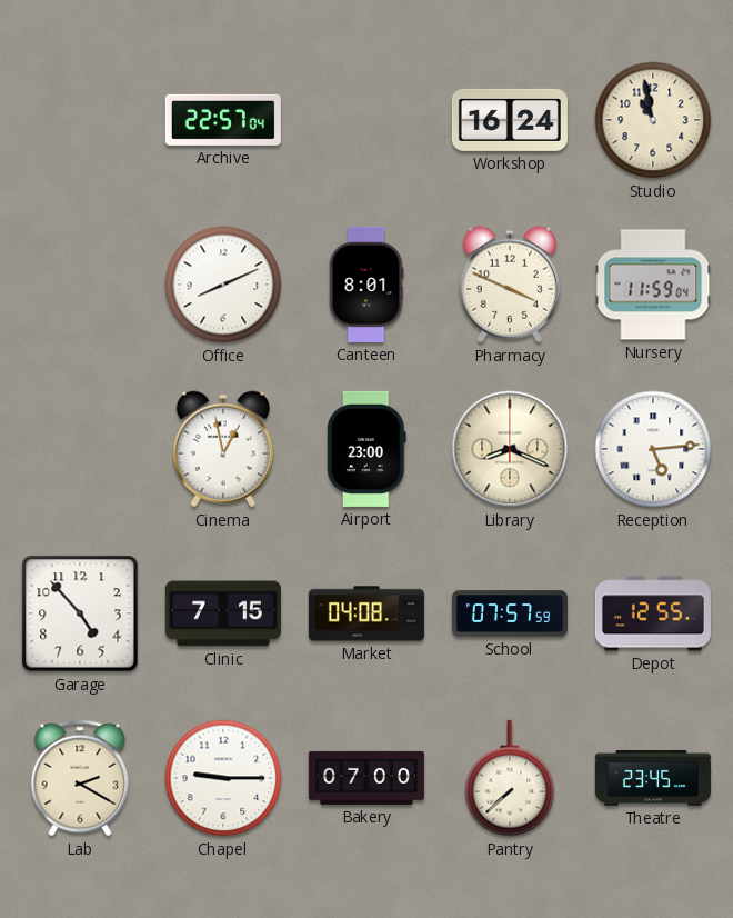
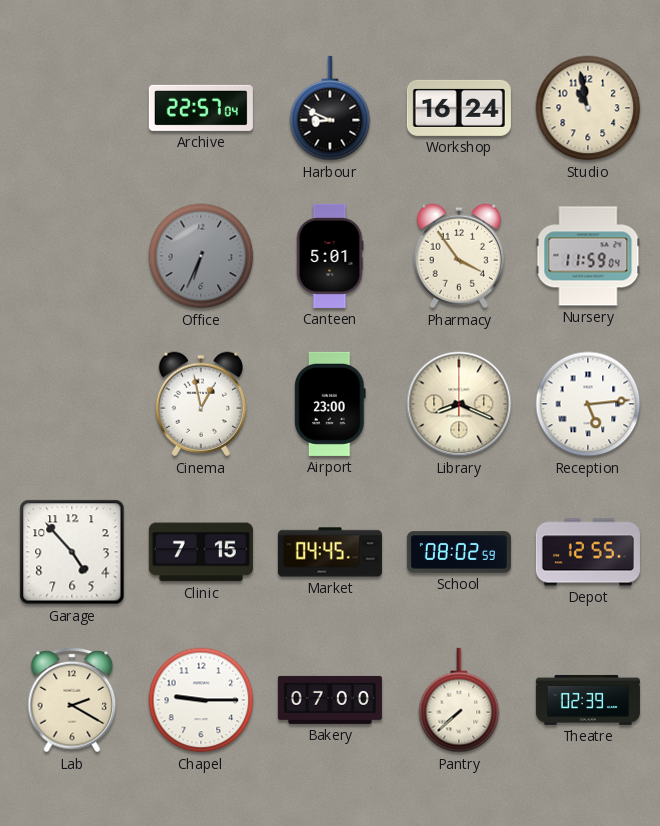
Harbour: none -> 8:49 (330, 108)
Office: 8:11 -> 6:34 (201, 256)
Office dial: white -> grey (201, 256)
Canteen: 8:01 -> 5:01 (330, 256)
Pharmacy: 3:49 -> 3:54 (459, 256)
Market: 04:08 -> 04:45 (330, 552)
School: 07:57 -> 08:02 (459, 552)
Theatre: 23:45 -> 02:39 (588, 700)
